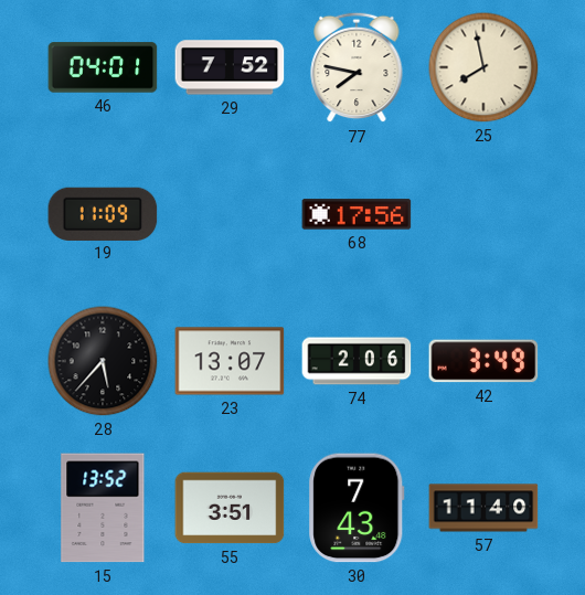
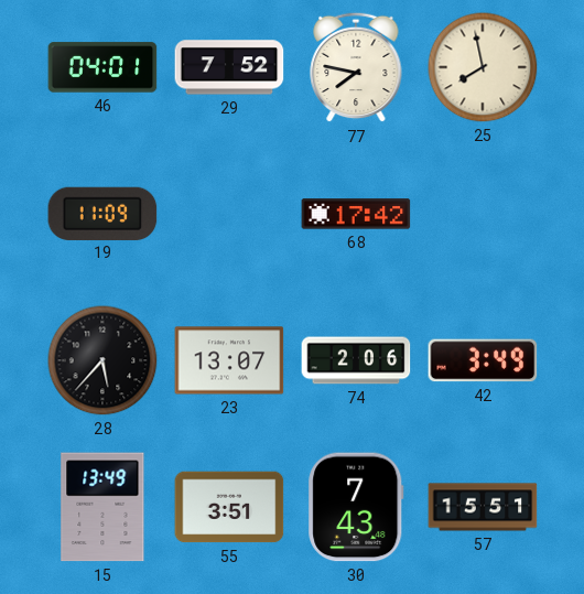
68: 17:56 -> 17:42 (356, 214)
15: 13:52 -> 13:49 (102, 507)
57: 11:40 -> 15:51 (483, 507)
